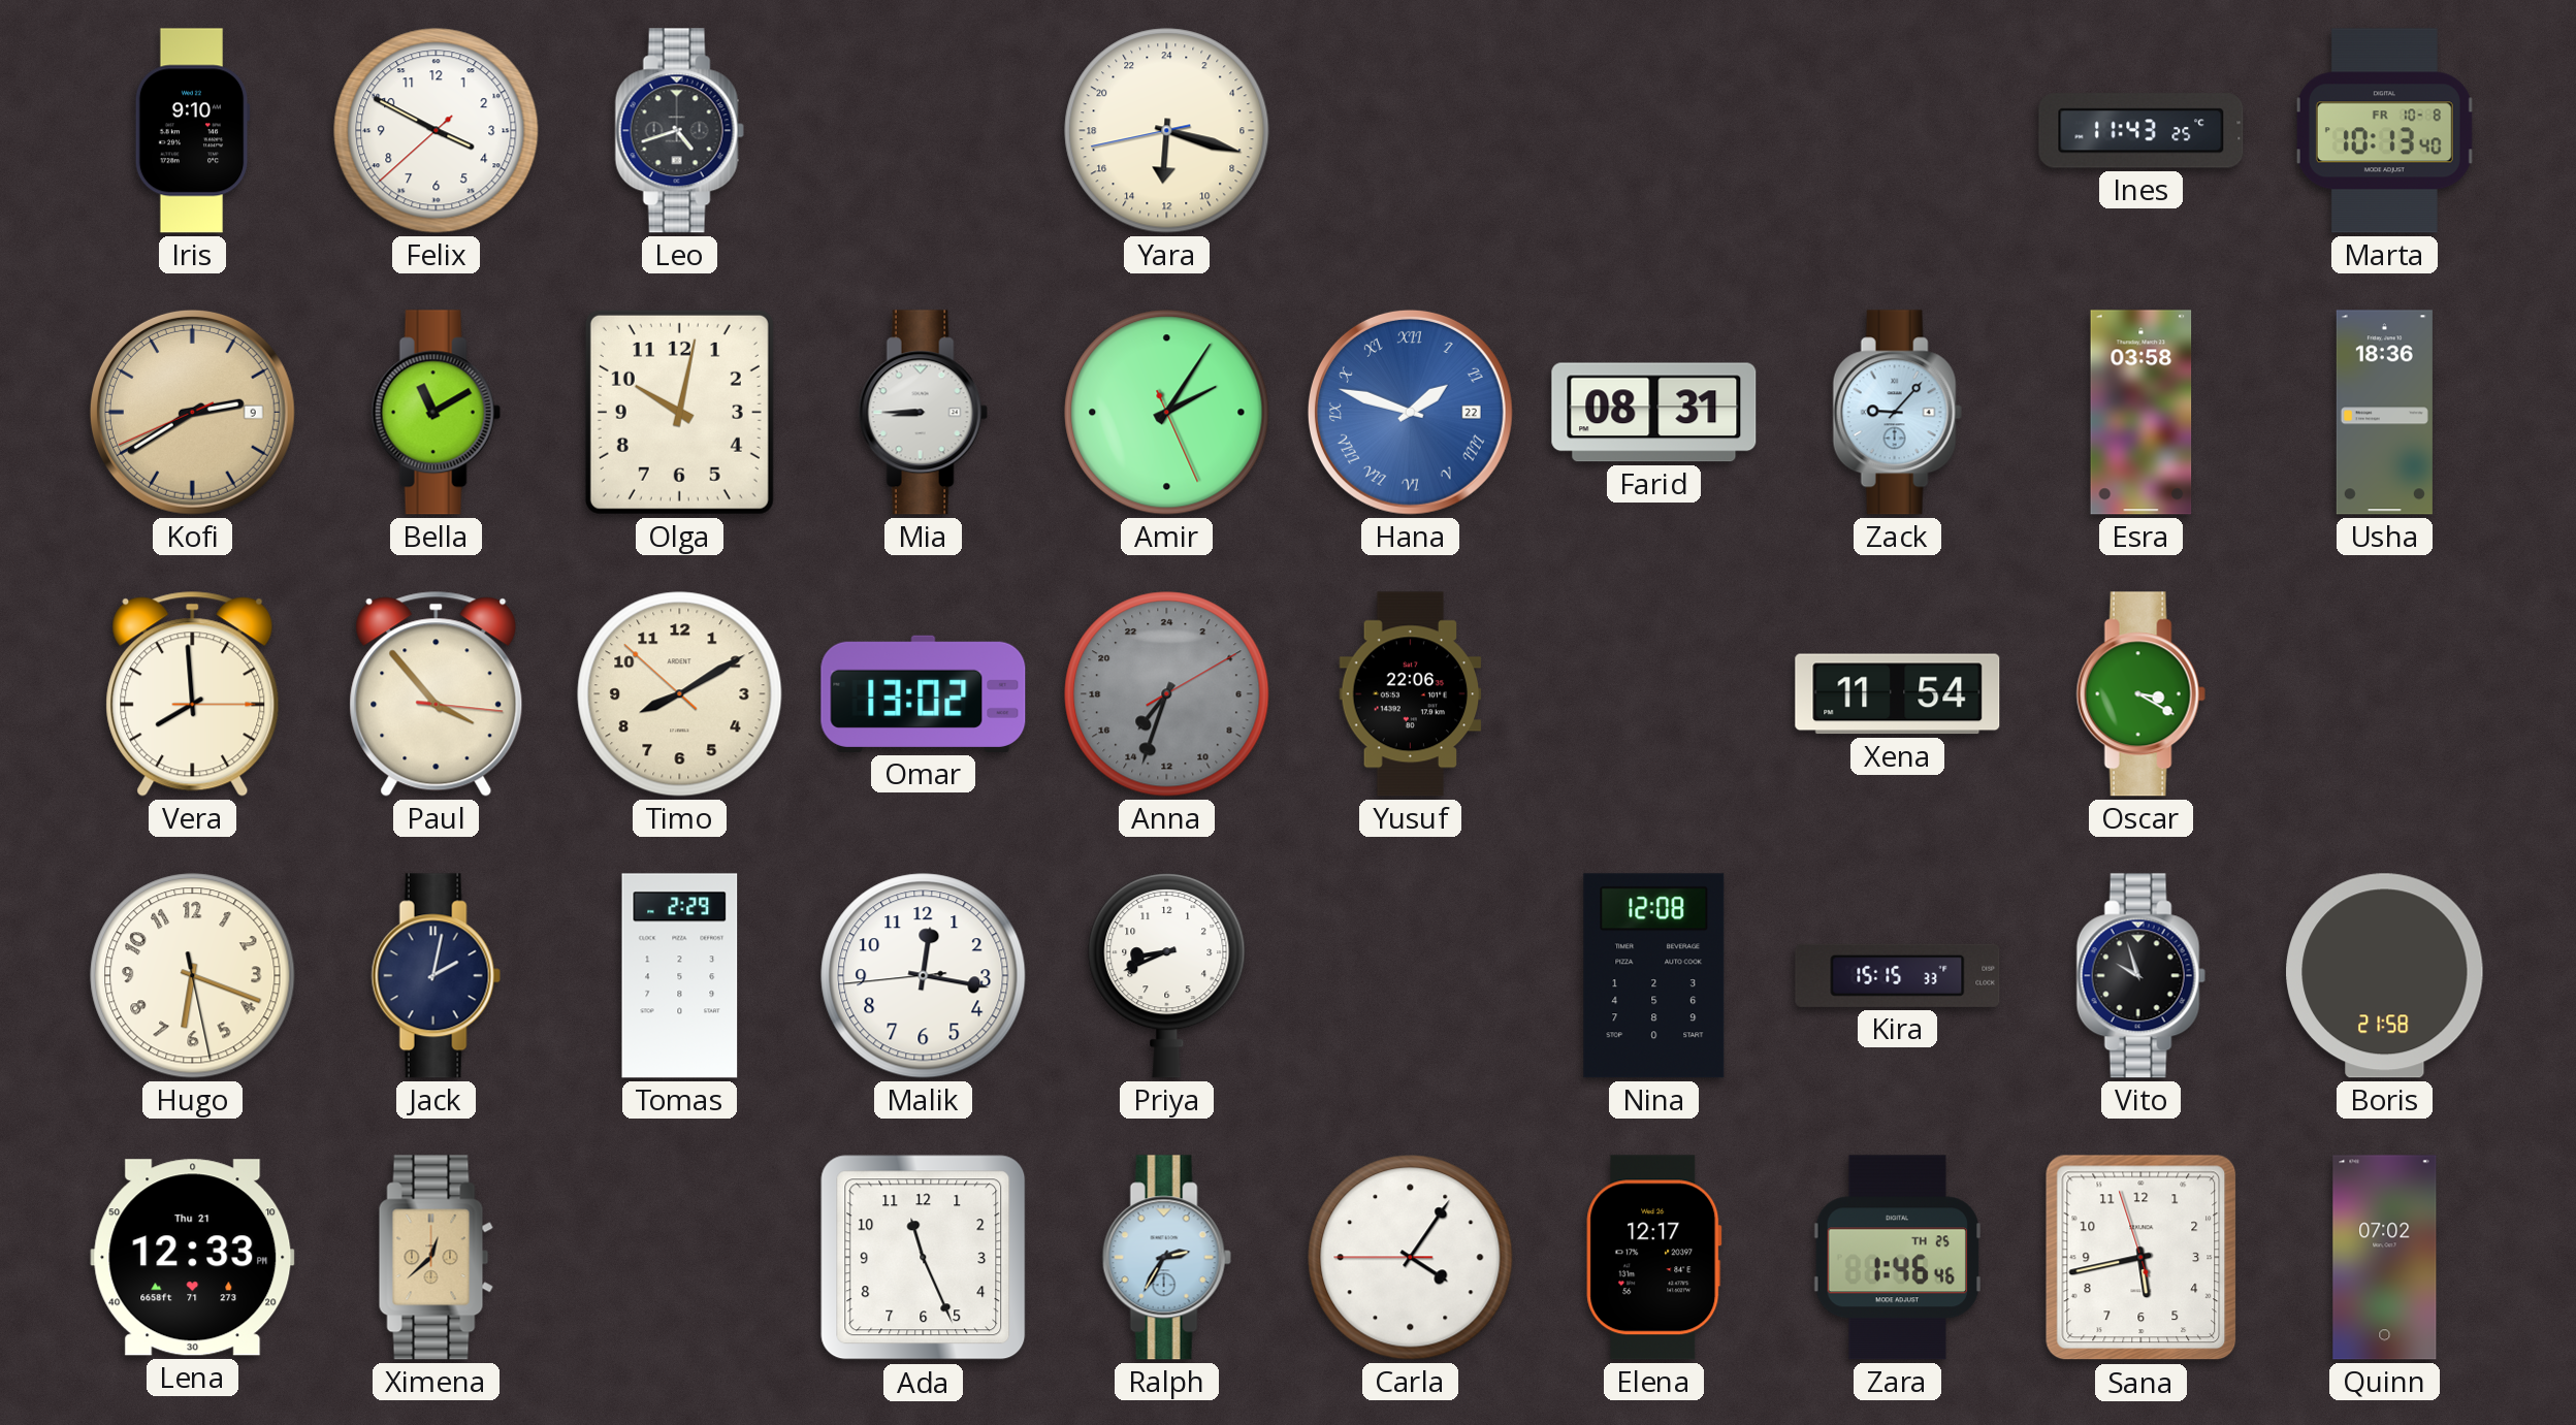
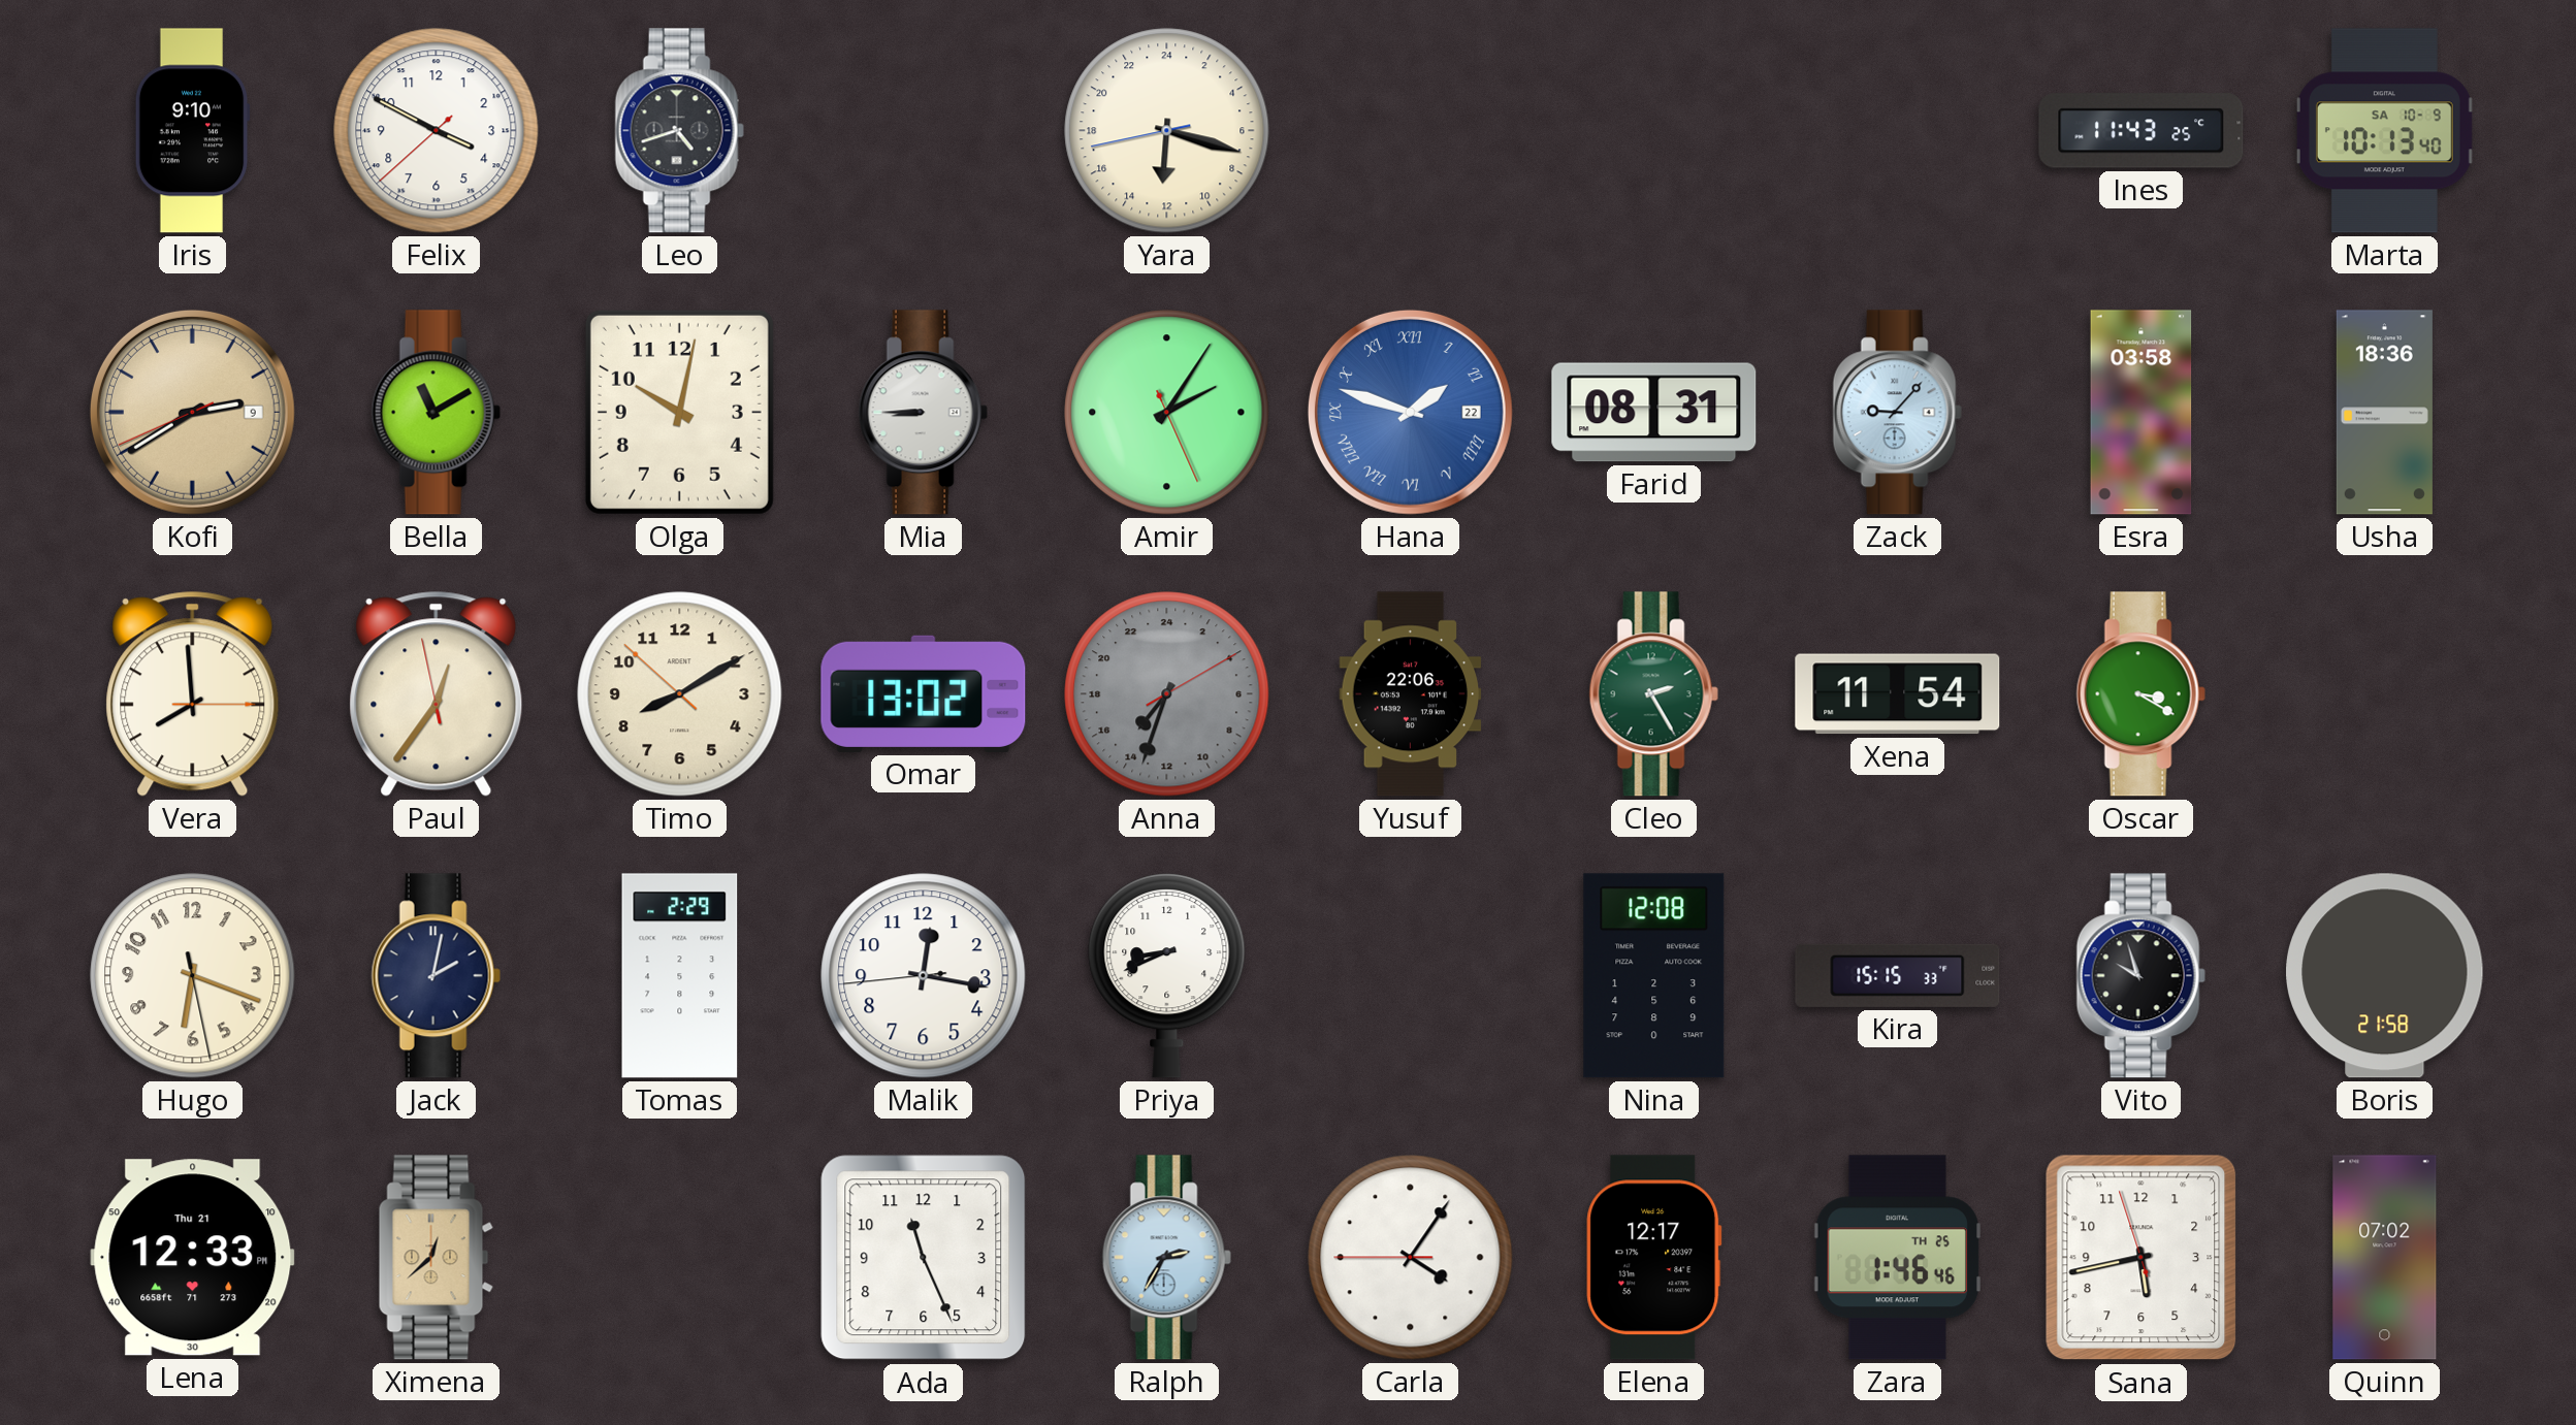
Marta date: FR 10-8 -> SA 10-9 (2384, 131)
Paul: 3:53 -> 12:35 (437, 693)
Cleo: none -> 2:25 (1653, 694)
